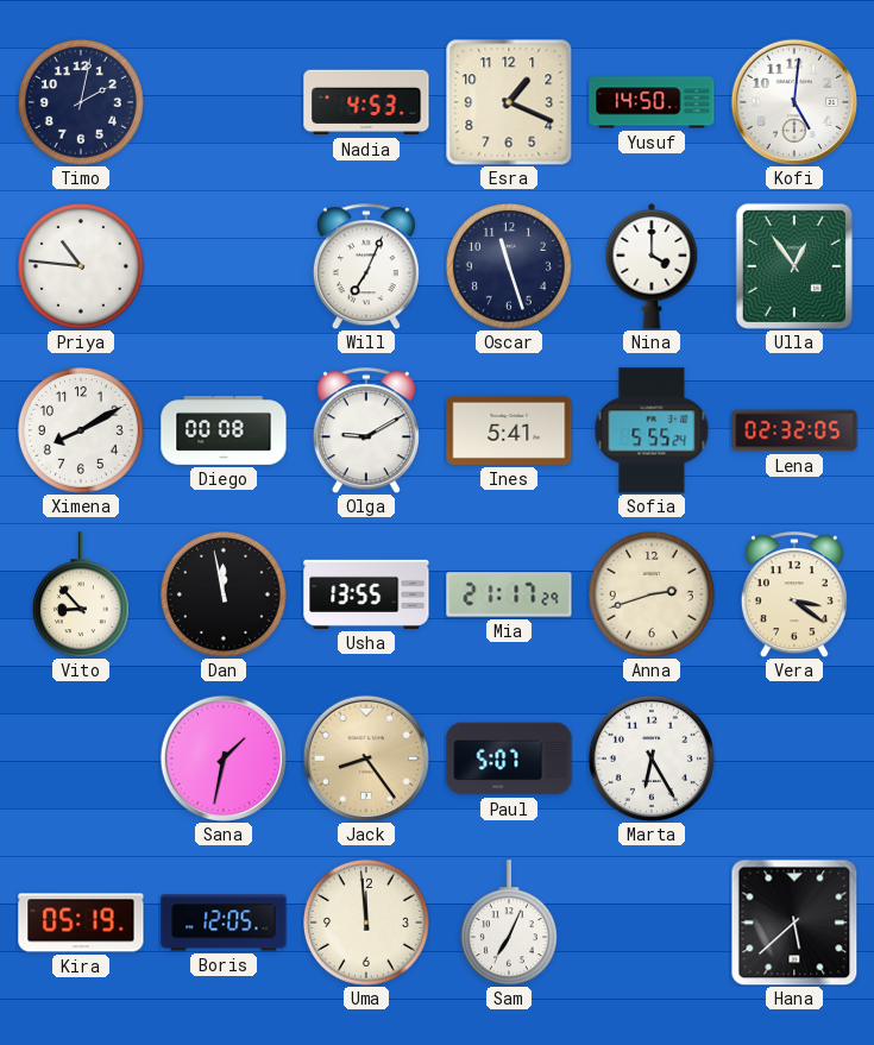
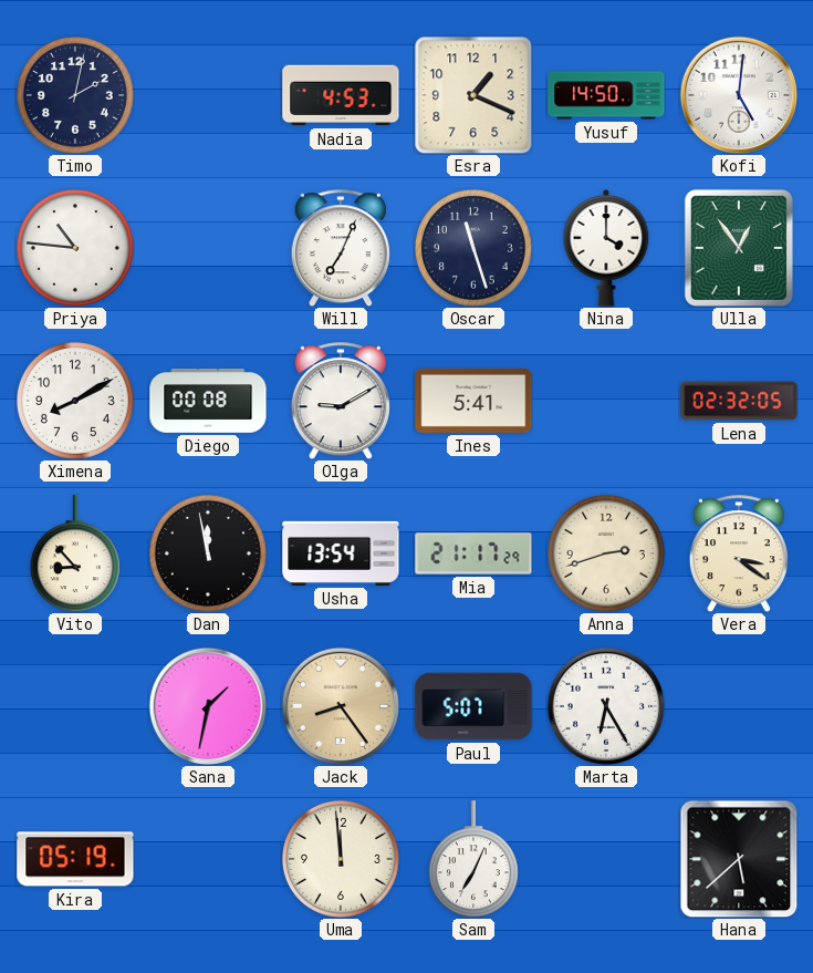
Sofia: 5:55 -> none (652, 430)
Usha: 13:55 -> 13:54 (341, 553)
Boris: 12:05 -> none (224, 923)
